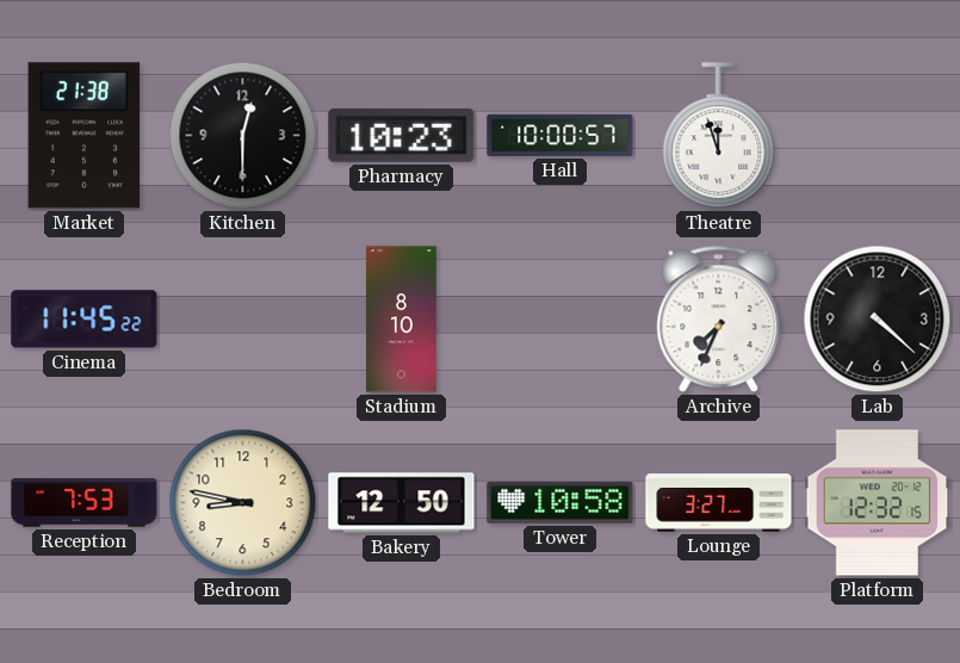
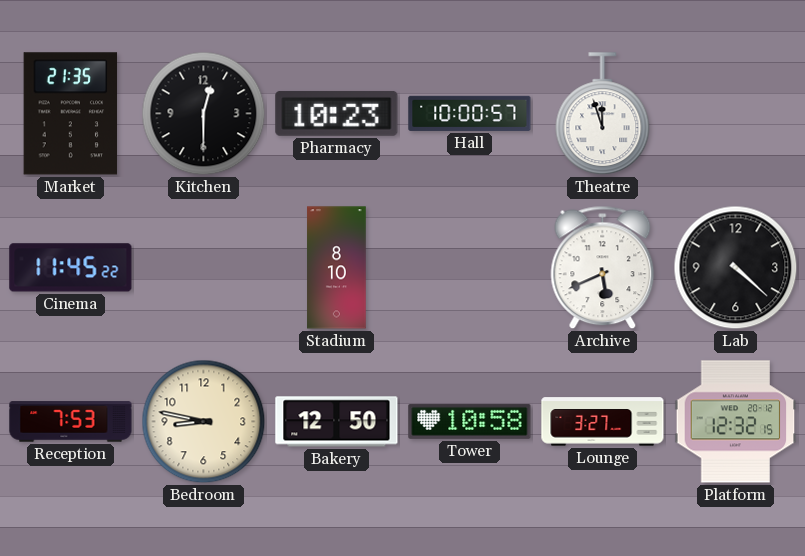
Market: 21:38 -> 21:35 (71, 114)
Archive: 7:34 -> 5:41 (603, 268)
